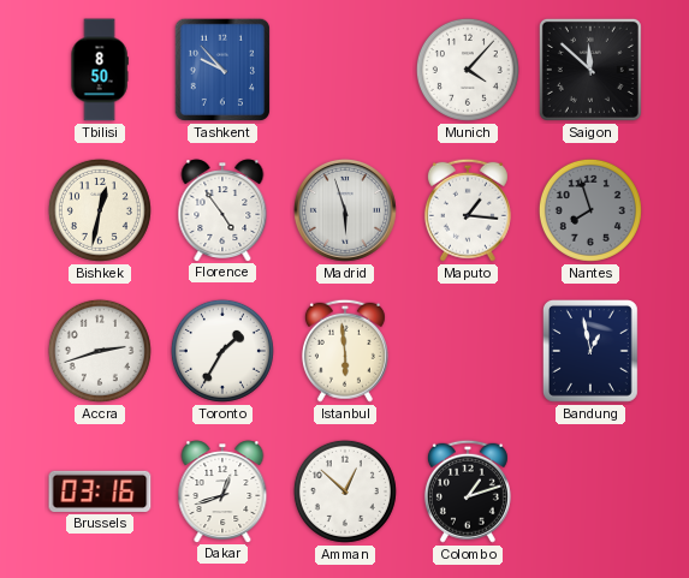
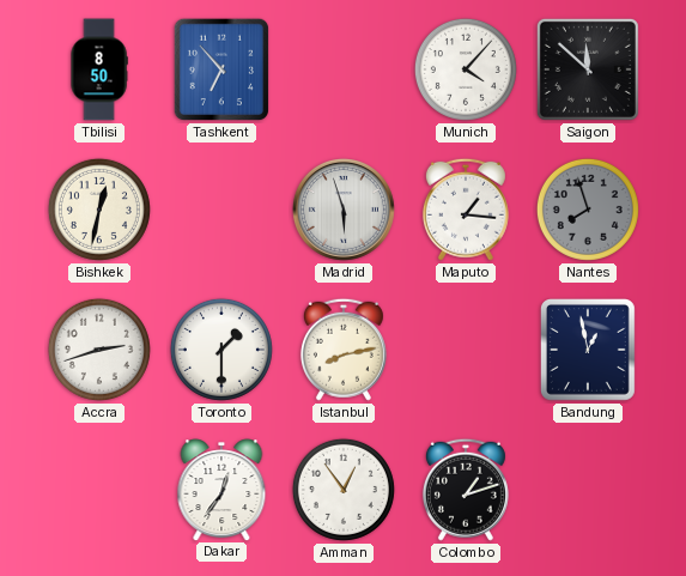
Tashkent: 9:53 -> 6:53 (221, 69)
Florence: 4:54 -> none (222, 210)
Toronto: 1:35 -> 1:30 (221, 350)
Istanbul: 5:59 -> 8:13 (344, 350)
Brussels: 03:16 -> none (100, 491)
Dakar: 12:42 -> 12:36 (221, 490)
Amman: 12:52 -> 12:54 (344, 490)
